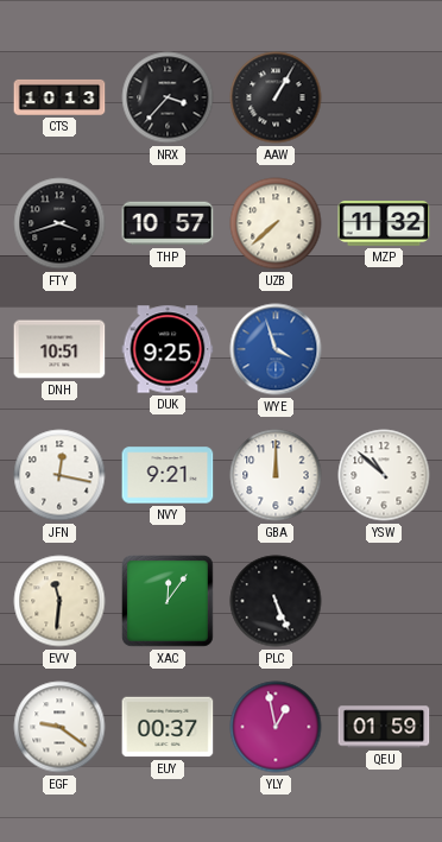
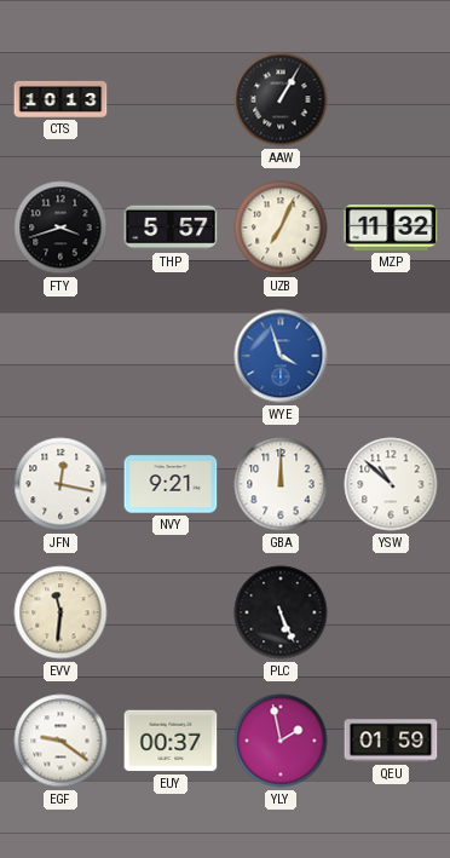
NRX: 3:37 -> none (168, 97)
THP: 10:57 -> 5:57 (171, 228)
UZB: 7:38 -> 7:04 (281, 228)
DNH: 10:51 -> none (59, 349)
DUK: 9:25 -> none (168, 349)
XAC: 12:06 -> none (169, 602)
YLY: 12:58 -> 1:58 (281, 741)
